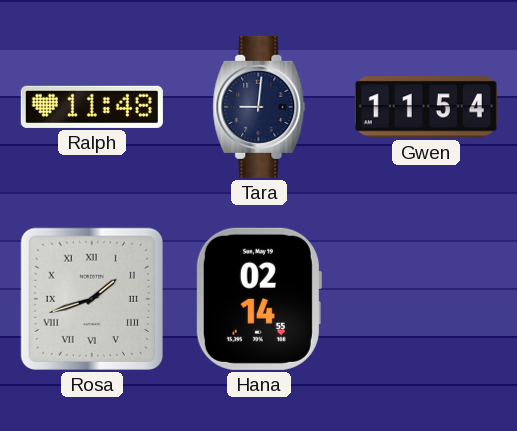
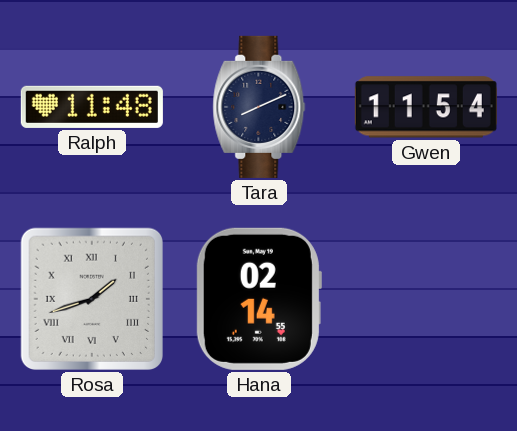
Tara: 9:01 -> 8:11 (259, 107)
